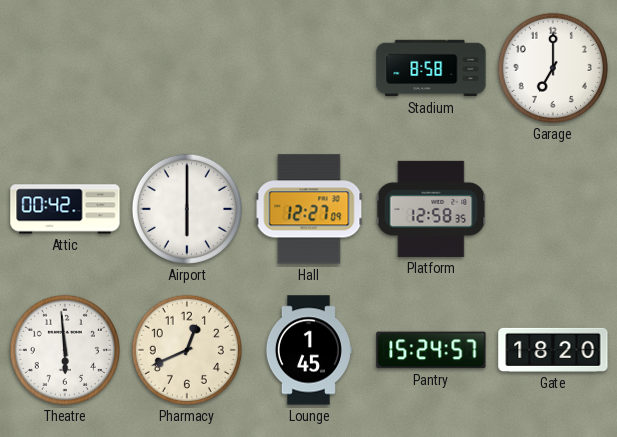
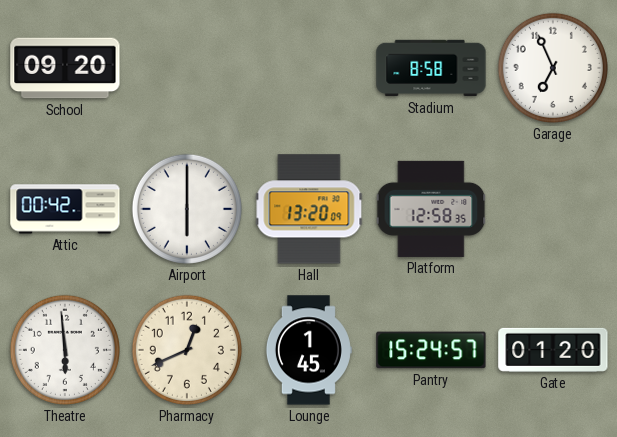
School: none -> 09:20 (65, 68)
Garage: 7:00 -> 6:56 (553, 68)
Hall: 12:27 -> 13:20 (309, 209)
Gate: 18:20 -> 01:20 (553, 350)
